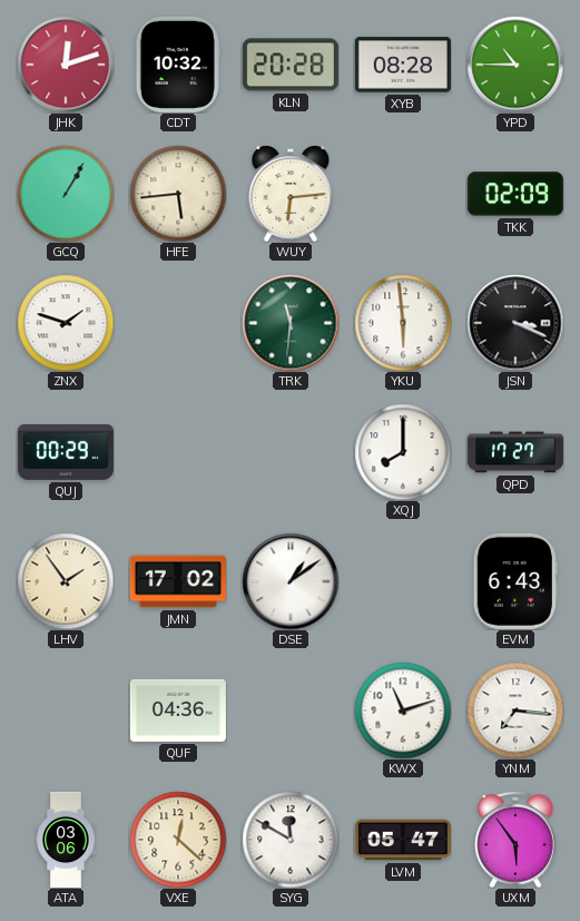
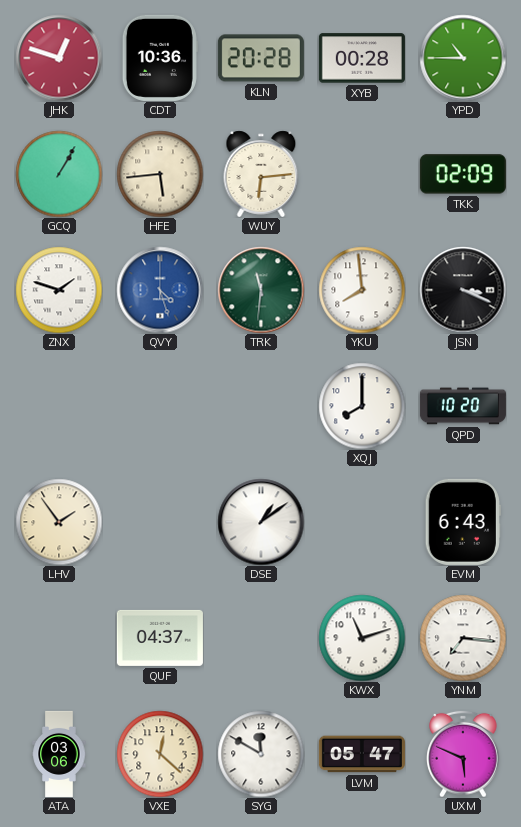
JHK: 12:12 -> 12:48 (59, 58)
CDT: 10:32 -> 10:36 (160, 58)
XYB: 08:28 -> 00:28 (362, 58)
QVY: none -> 4:27 (160, 290)
YKU: 5:59 -> 7:59 (362, 290)
QUJ: 00:29 -> none (66, 452)
QPD: 17:27 -> 10:20 (463, 406)
JMN: 17:02 -> none (178, 581)
QUF: 04:36 -> 04:37 (160, 638)
UXM: 5:54 -> 5:49 (463, 754)
